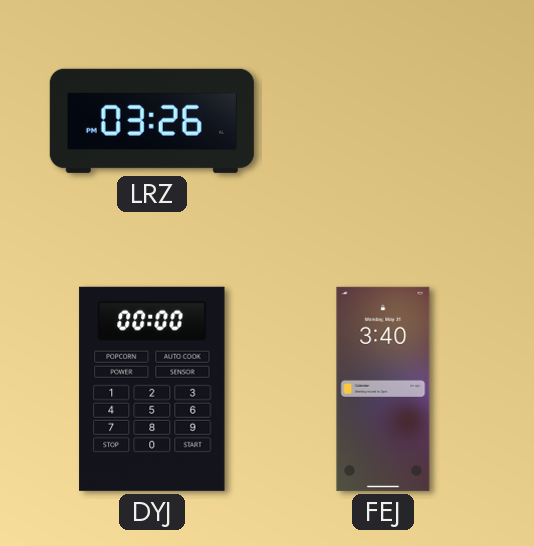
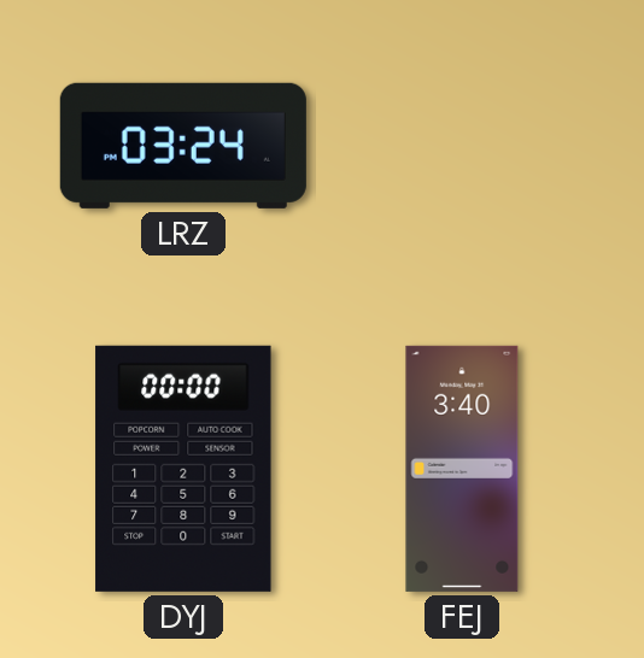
LRZ: 03:26 -> 03:24 (183, 146)
